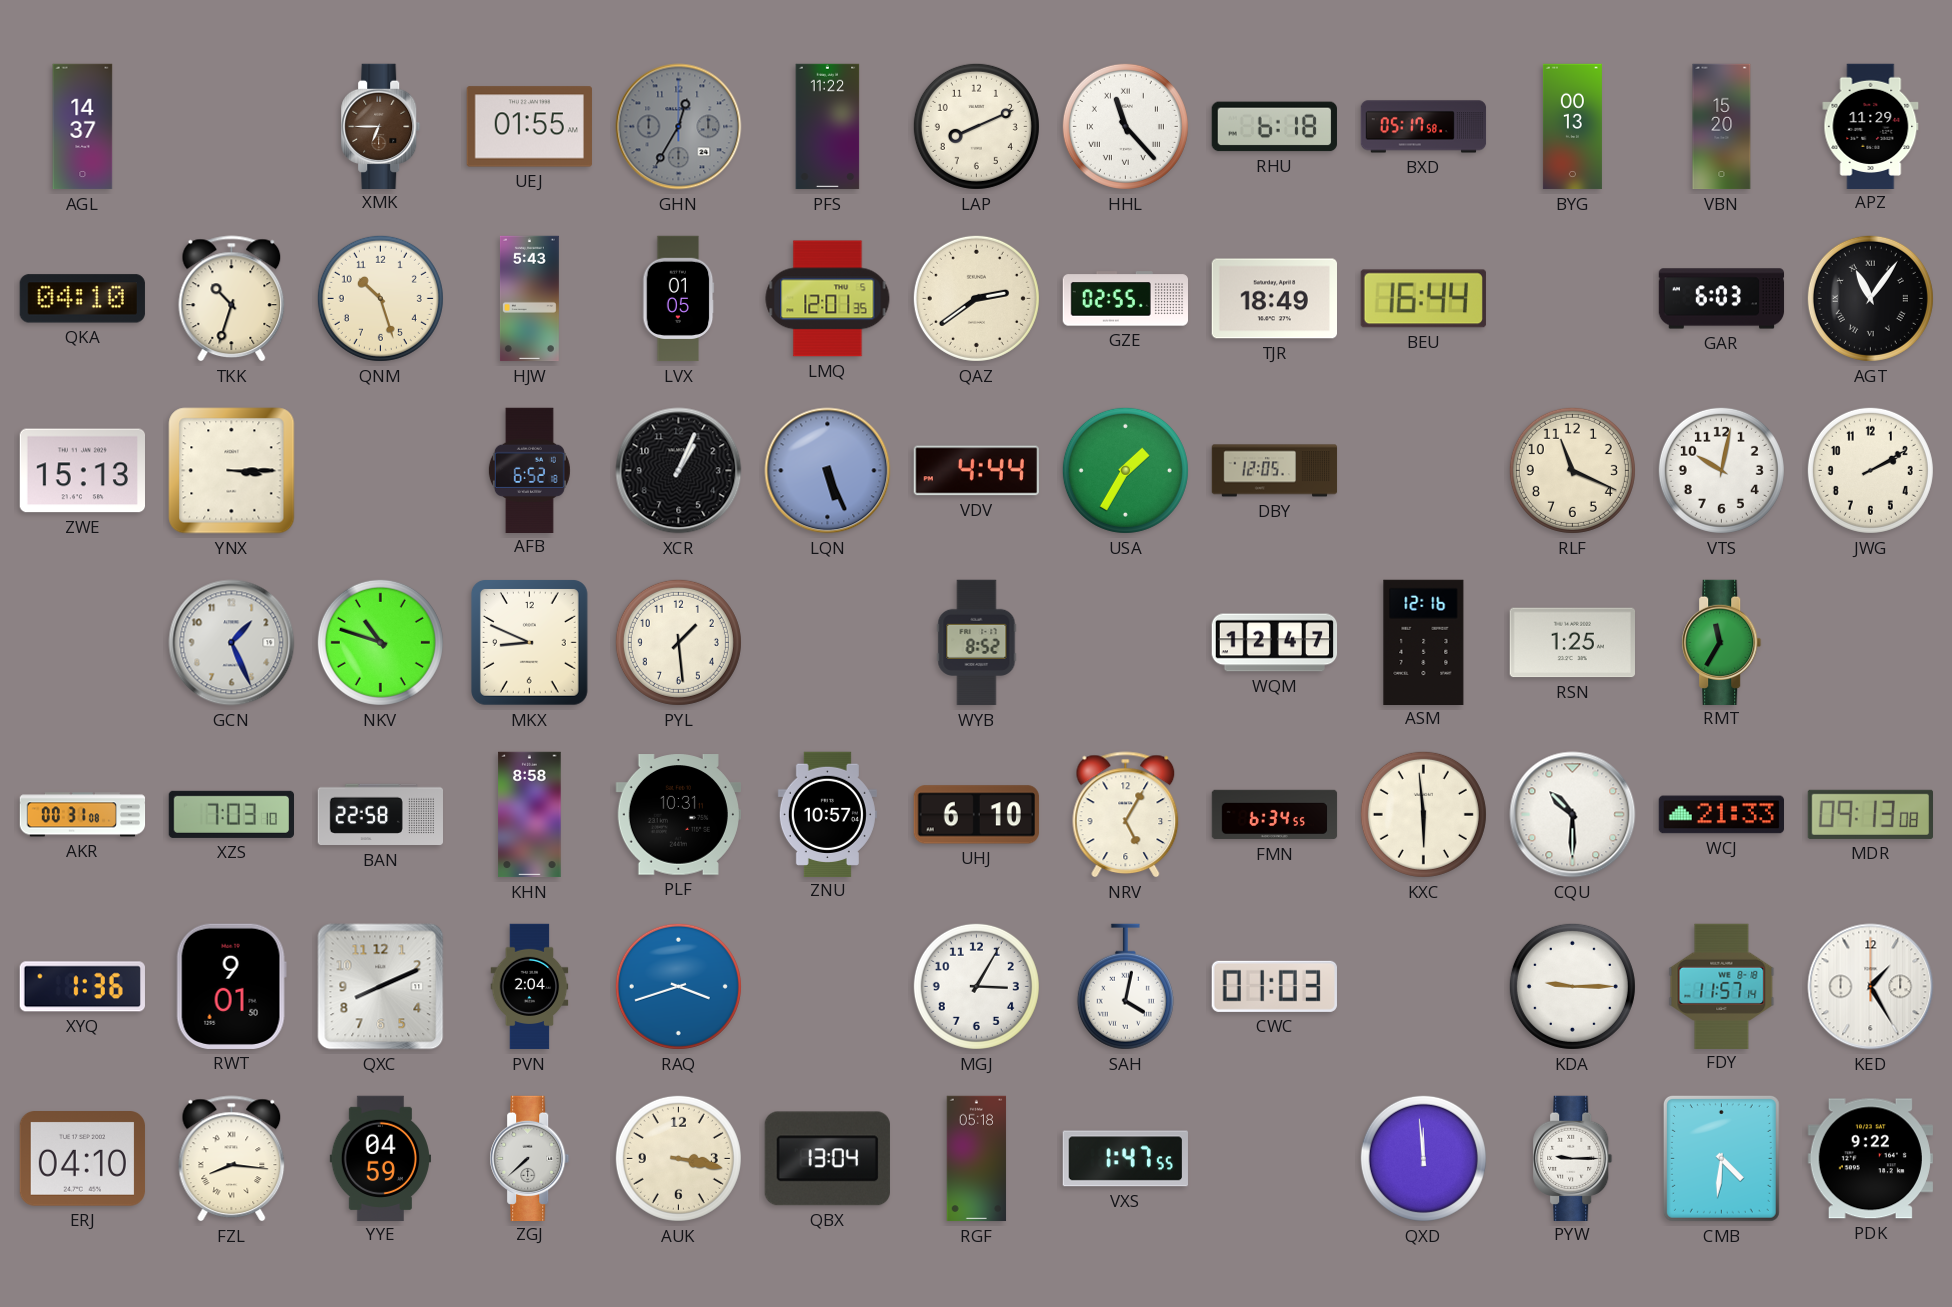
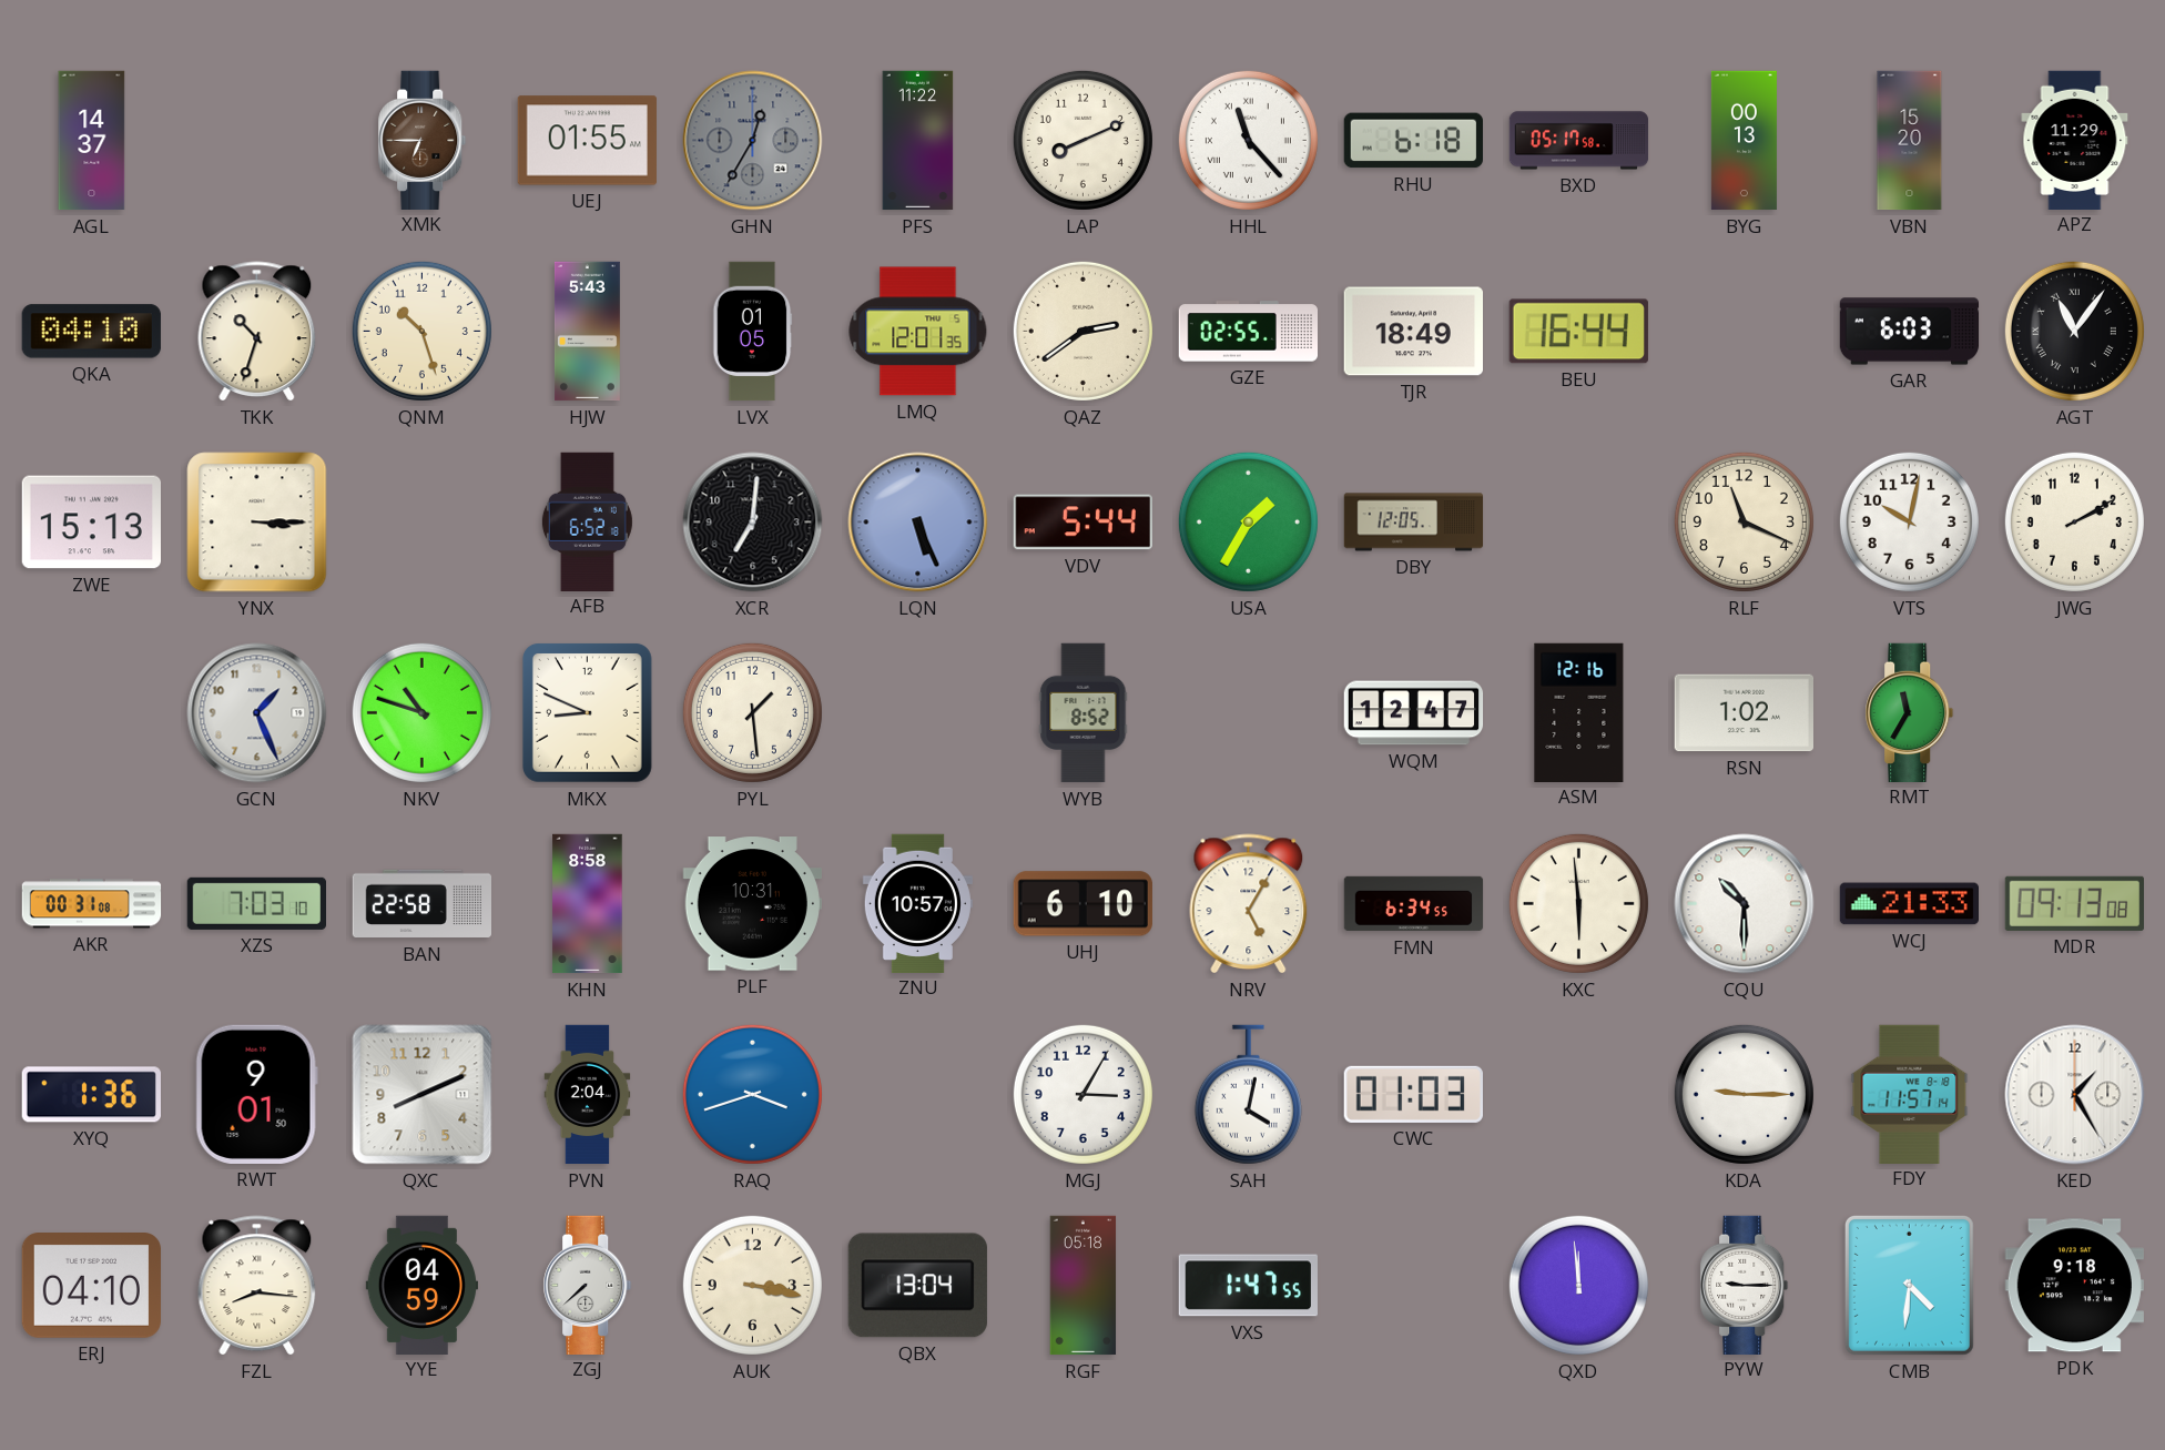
XCR: 1:04 -> 7:01 (753, 523)
VDV: 4:44 -> 5:44 (1082, 523)
RSN: 1:25 -> 1:02 (1744, 713)
PDK: 9:22 -> 9:18 (2074, 1286)
